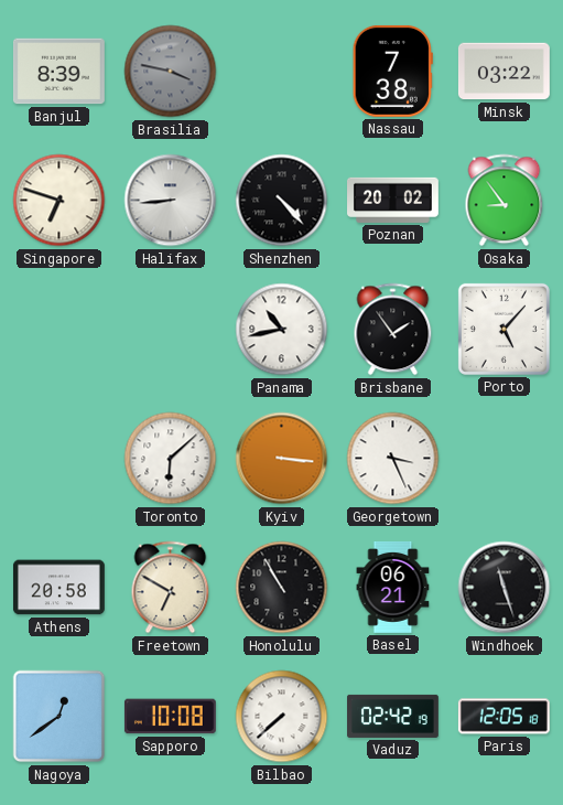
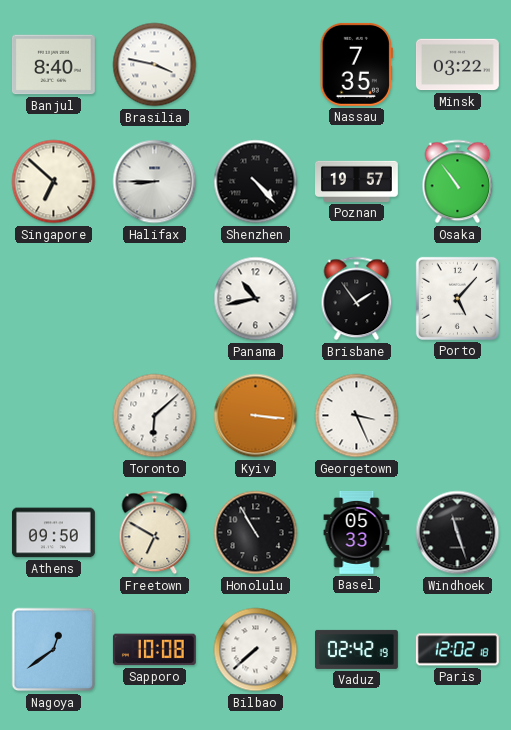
Banjul: 8:39 -> 8:40 (53, 65)
Brasilia dial: grey -> white (155, 65)
Nassau: 7:38 -> 7:35 (356, 64)
Singapore: 6:48 -> 6:52 (54, 182)
Halifax: 8:44 -> 8:45 (155, 182)
Poznan: 20:02 -> 19:57 (357, 181)
Osaka: 8:54 -> 10:54 (458, 182)
Athens: 20:58 -> 09:50 (53, 533)
Basel: 06:21 -> 05:33 (357, 532)
Paris: 12:05 -> 12:02 (457, 650)
